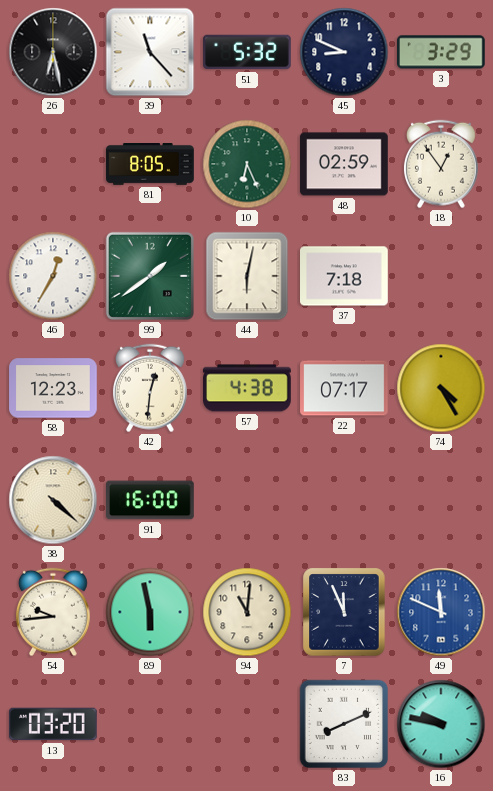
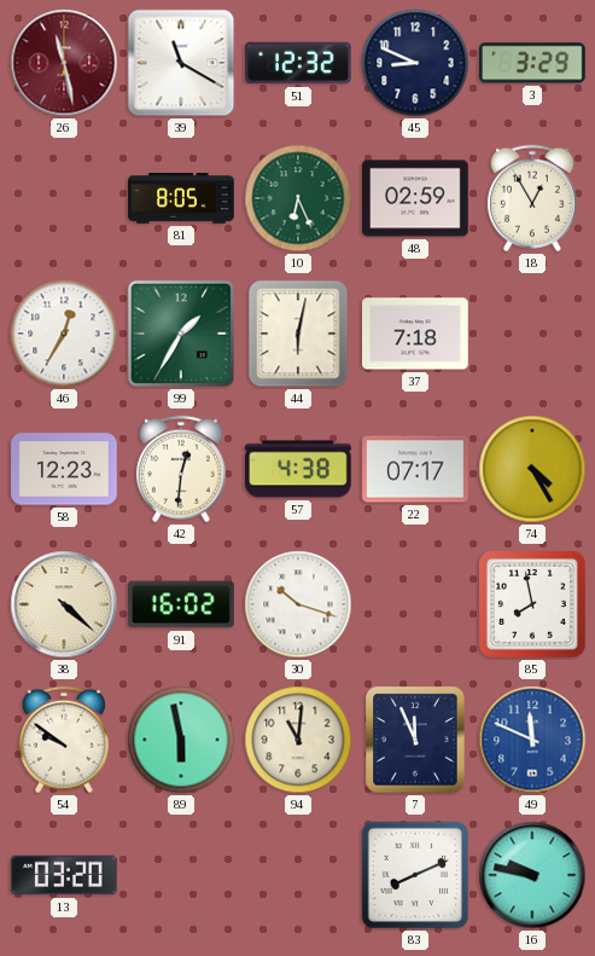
26: 6:28 -> 11:28 (64, 63)
26 dial: black -> burgundy (64, 63)
39: 11:23 -> 11:20 (181, 63)
51: 5:32 -> 12:32 (298, 63)
18: 12:54 -> 12:55 (532, 198)
99: 1:39 -> 1:35 (181, 334)
91: 16:00 -> 16:02 (182, 604)
30: none -> 10:18 (298, 604)
85: none -> 7:58 (532, 604)
54: 9:44 -> 9:51 (64, 740)
